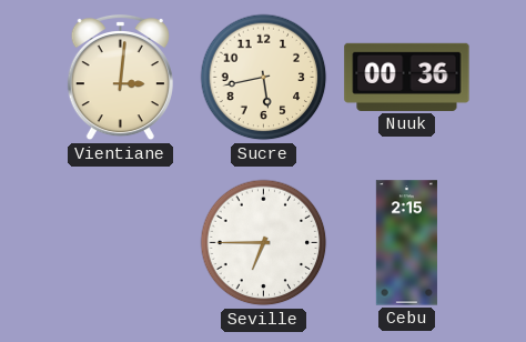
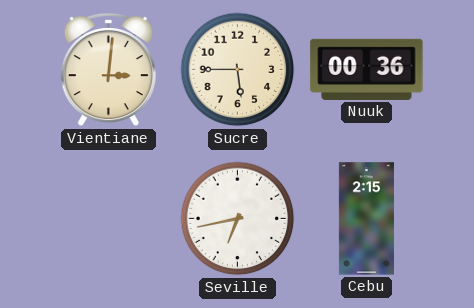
Sucre: 5:43 -> 5:45 (238, 70)
Seville: 6:45 -> 6:43 (238, 219)
